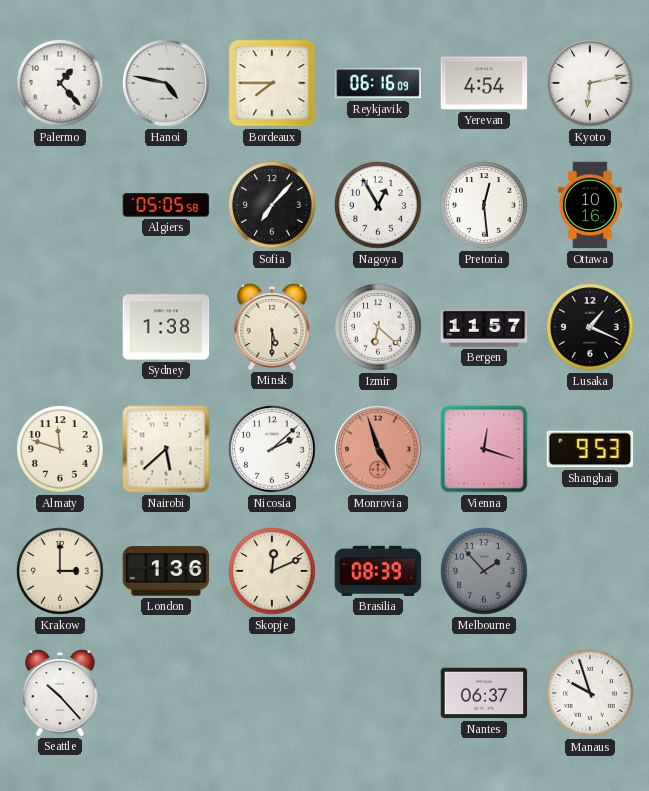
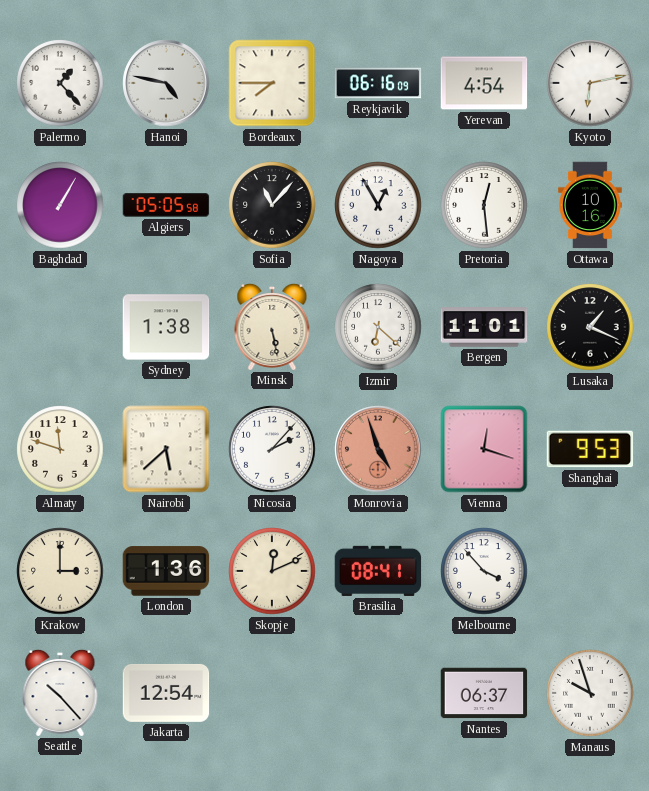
Baghdad: none -> 1:05 (60, 205)
Sofia: 7:07 -> 11:07 (272, 205)
Minsk: 5:30 -> 5:28 (272, 326)
Bergen: 11:57 -> 11:01 (484, 327)
Nicosia: 2:08 -> 2:07 (272, 449)
Brasilia: 08:39 -> 08:41 (378, 571)
Melbourne: 1:53 -> 3:53 (484, 571)
Melbourne dial: grey -> white (484, 571)
Jakarta: none -> 12:54 (166, 693)
